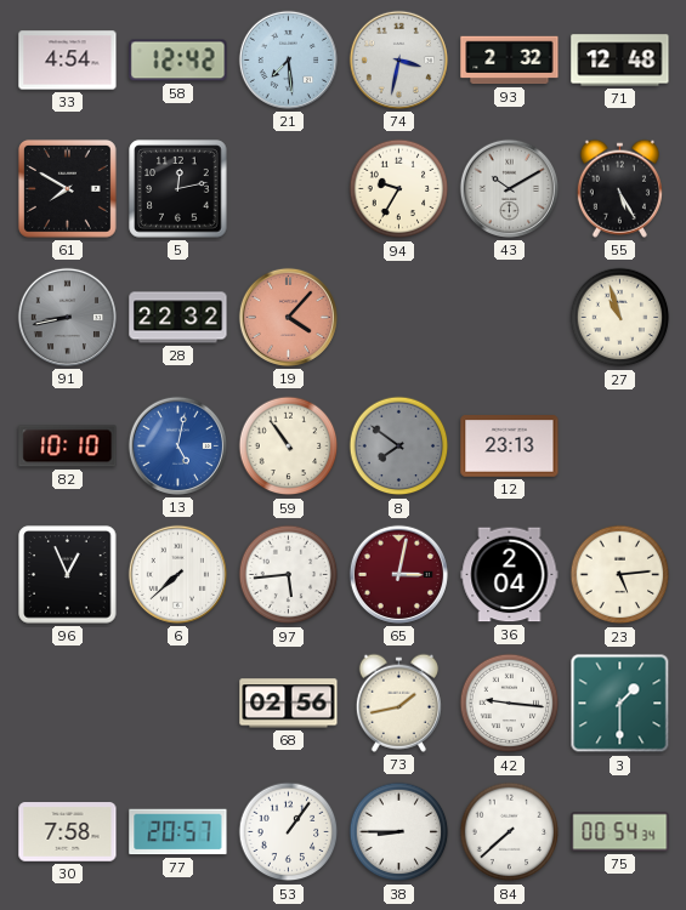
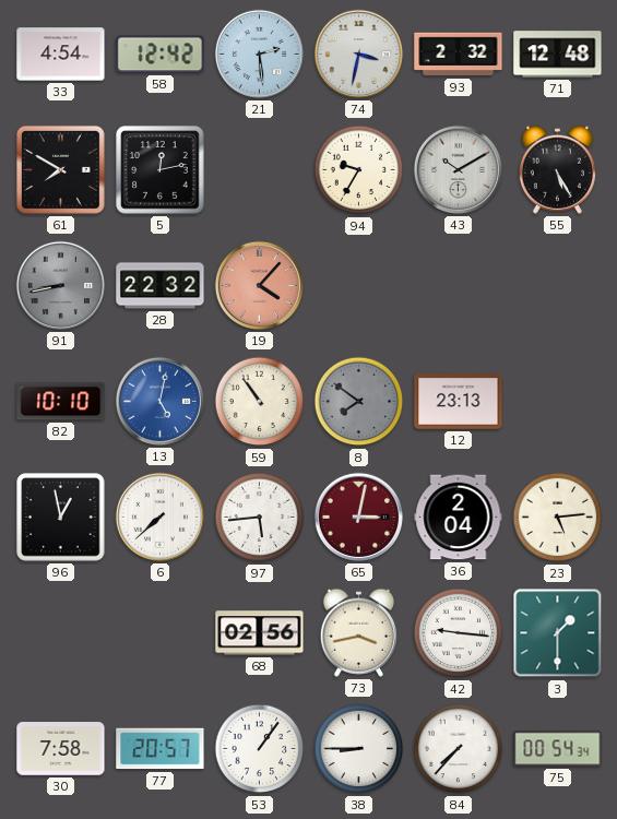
21: 7:29 -> 2:29 (259, 54)
27: 10:57 -> none (620, 318)
96: 12:56 -> 12:58 (61, 518)
73: 1:43 -> 3:43 (358, 632)
84: 7:38 -> 7:37 (459, 749)
